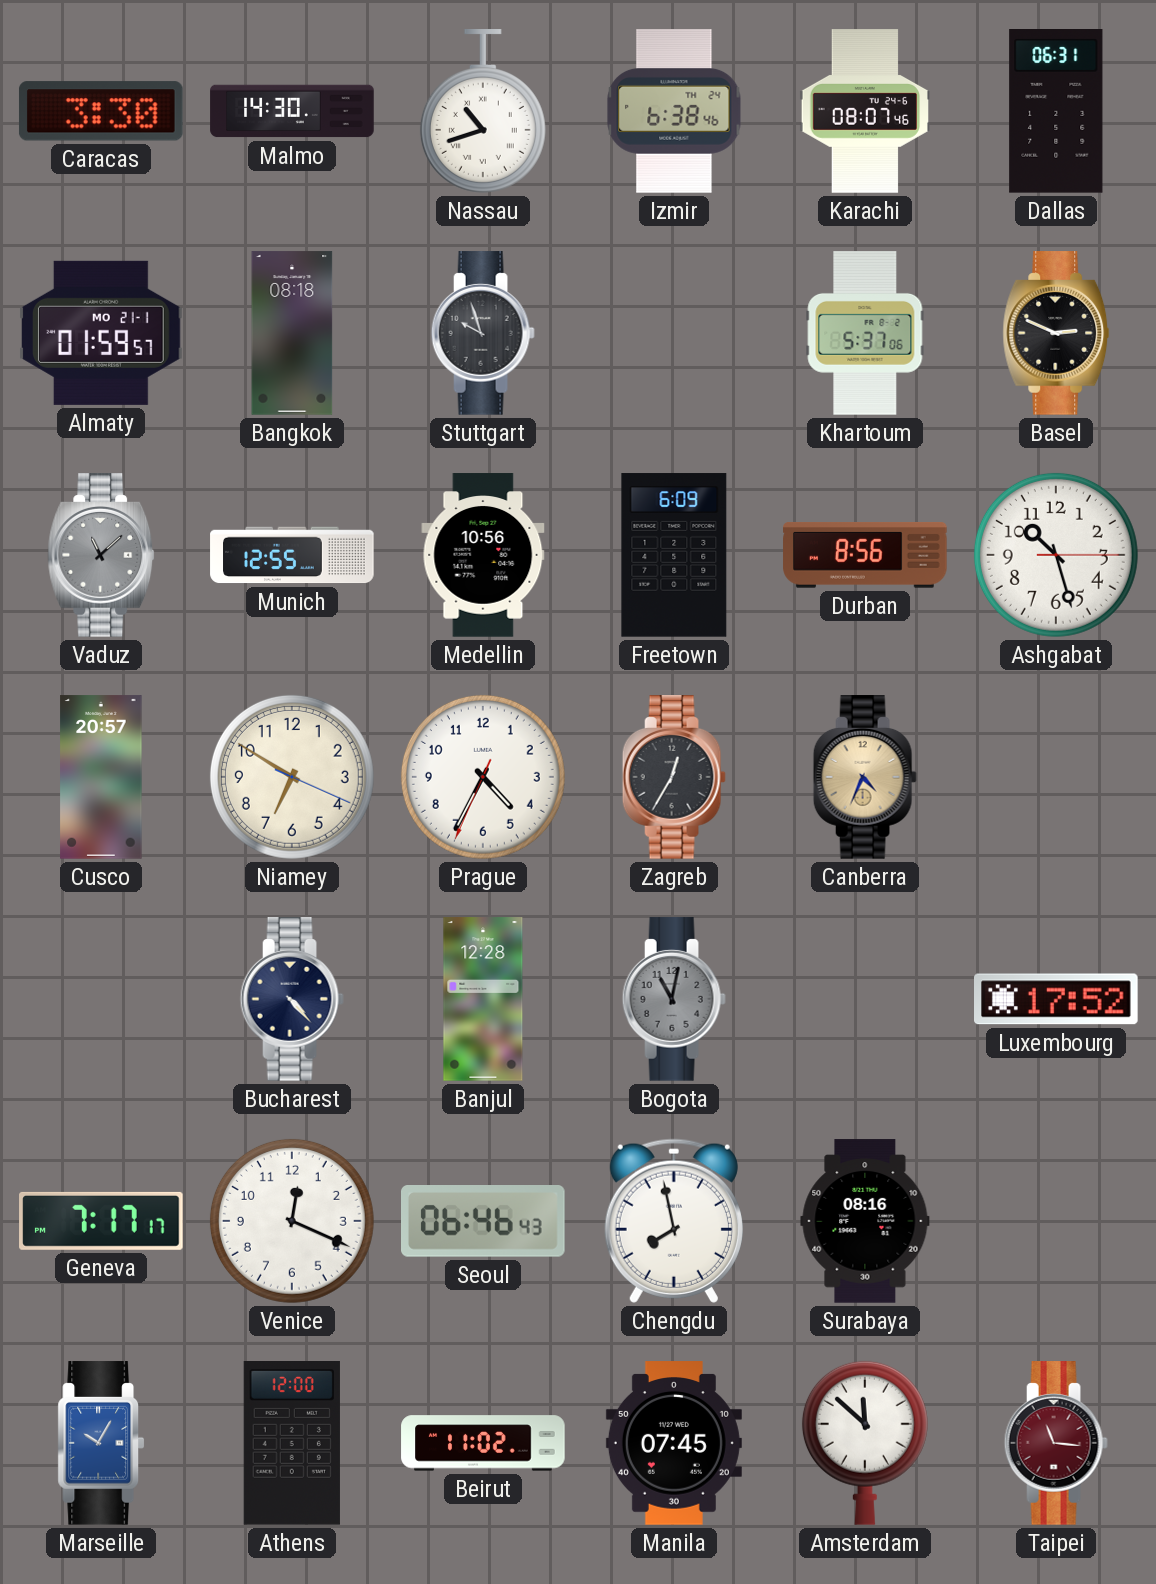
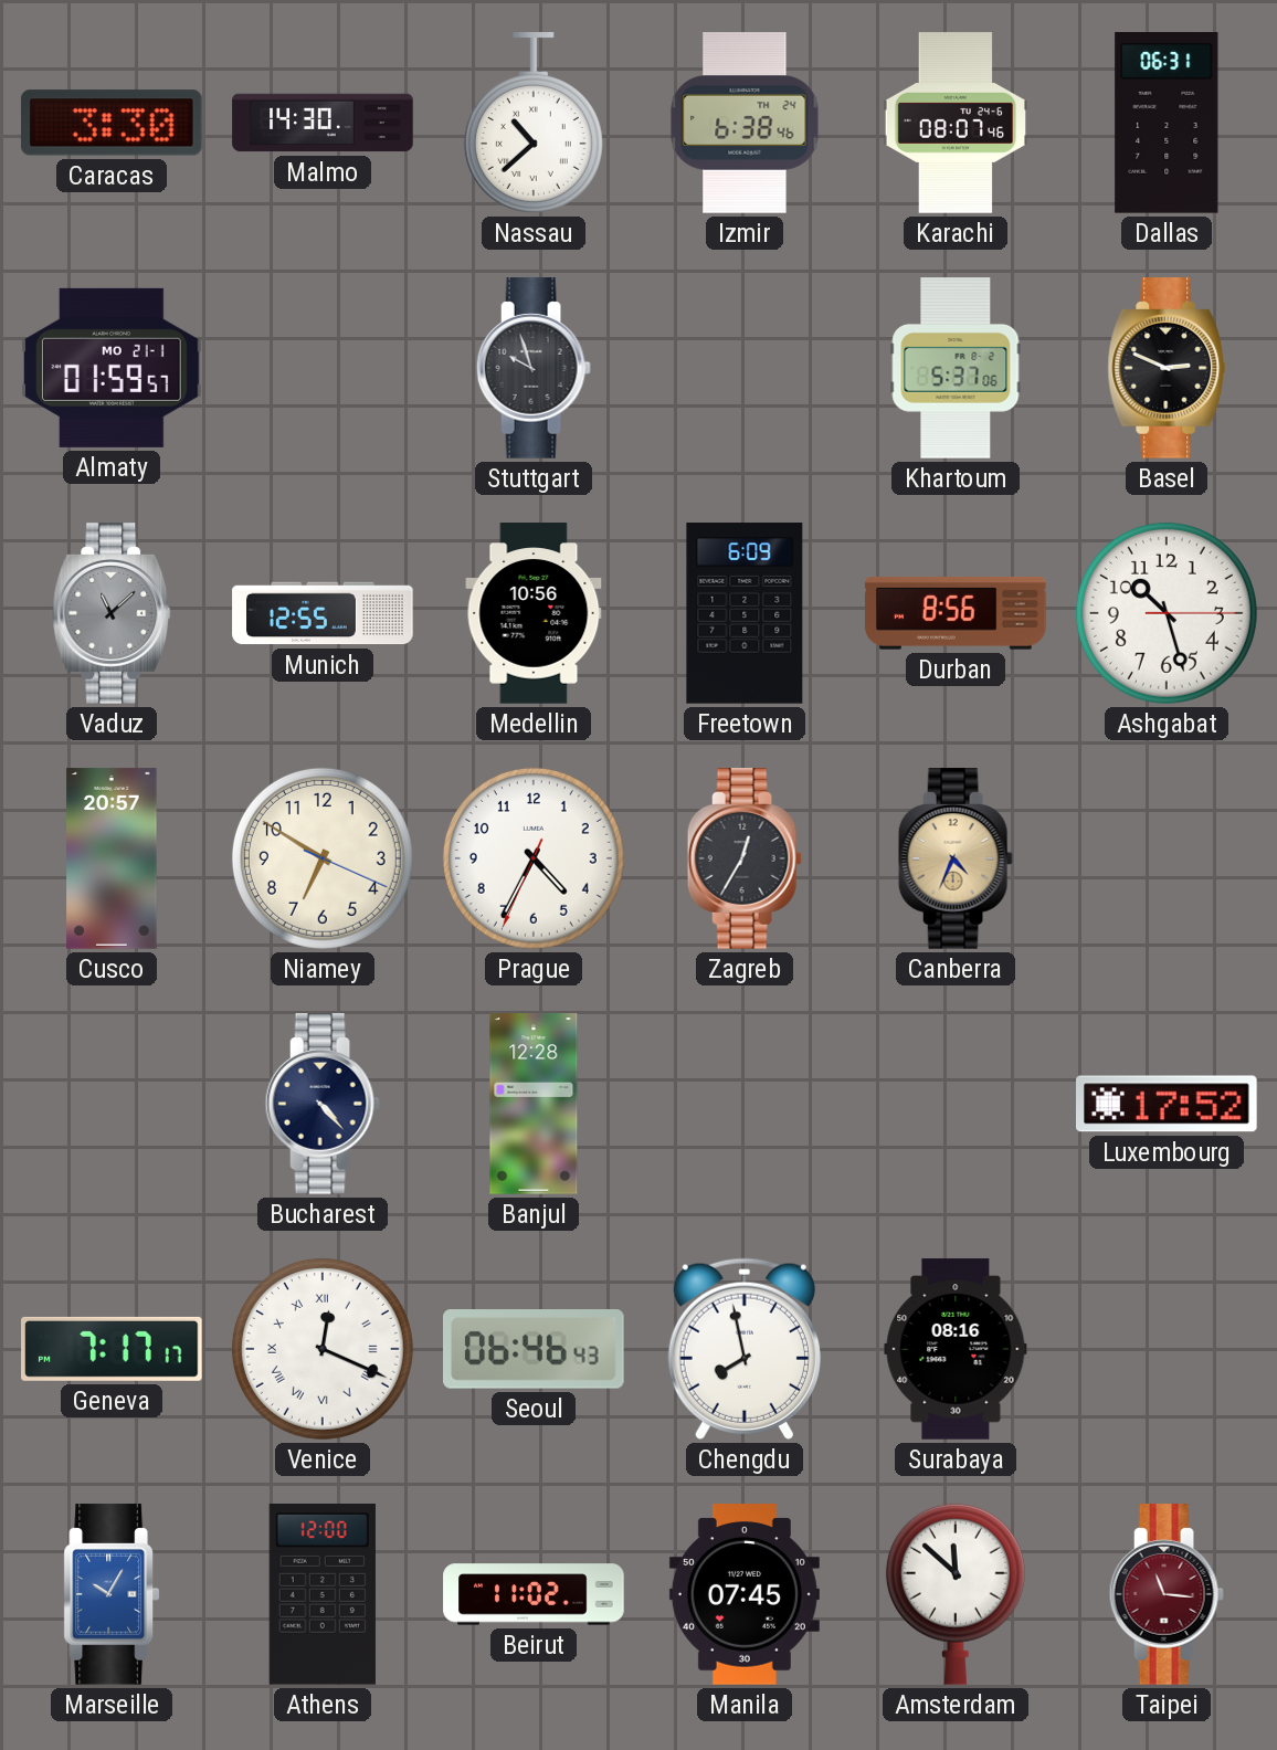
Nassau: 10:42 -> 10:38 (534, 123)
Bangkok: 08:18 -> none (292, 333)
Bogota: 11:02 -> none (674, 999)
Venice numerals: Arabic -> Roman (323, 1349)
